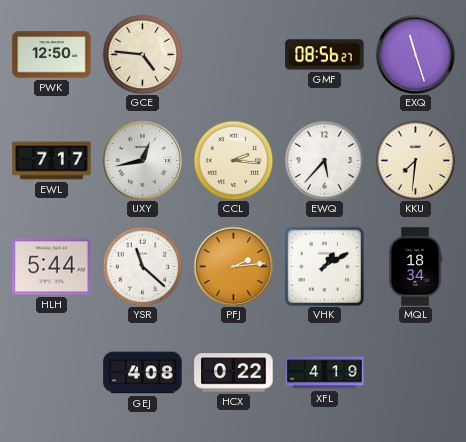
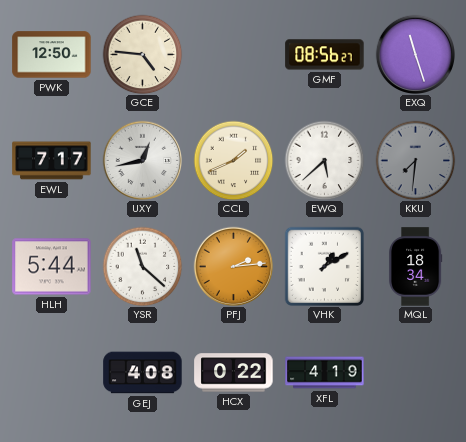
CCL: 2:16 -> 1:41 (233, 160)
EWQ: 5:37 -> 5:38 (324, 160)
KKU dial: cream -> grey (415, 160)
